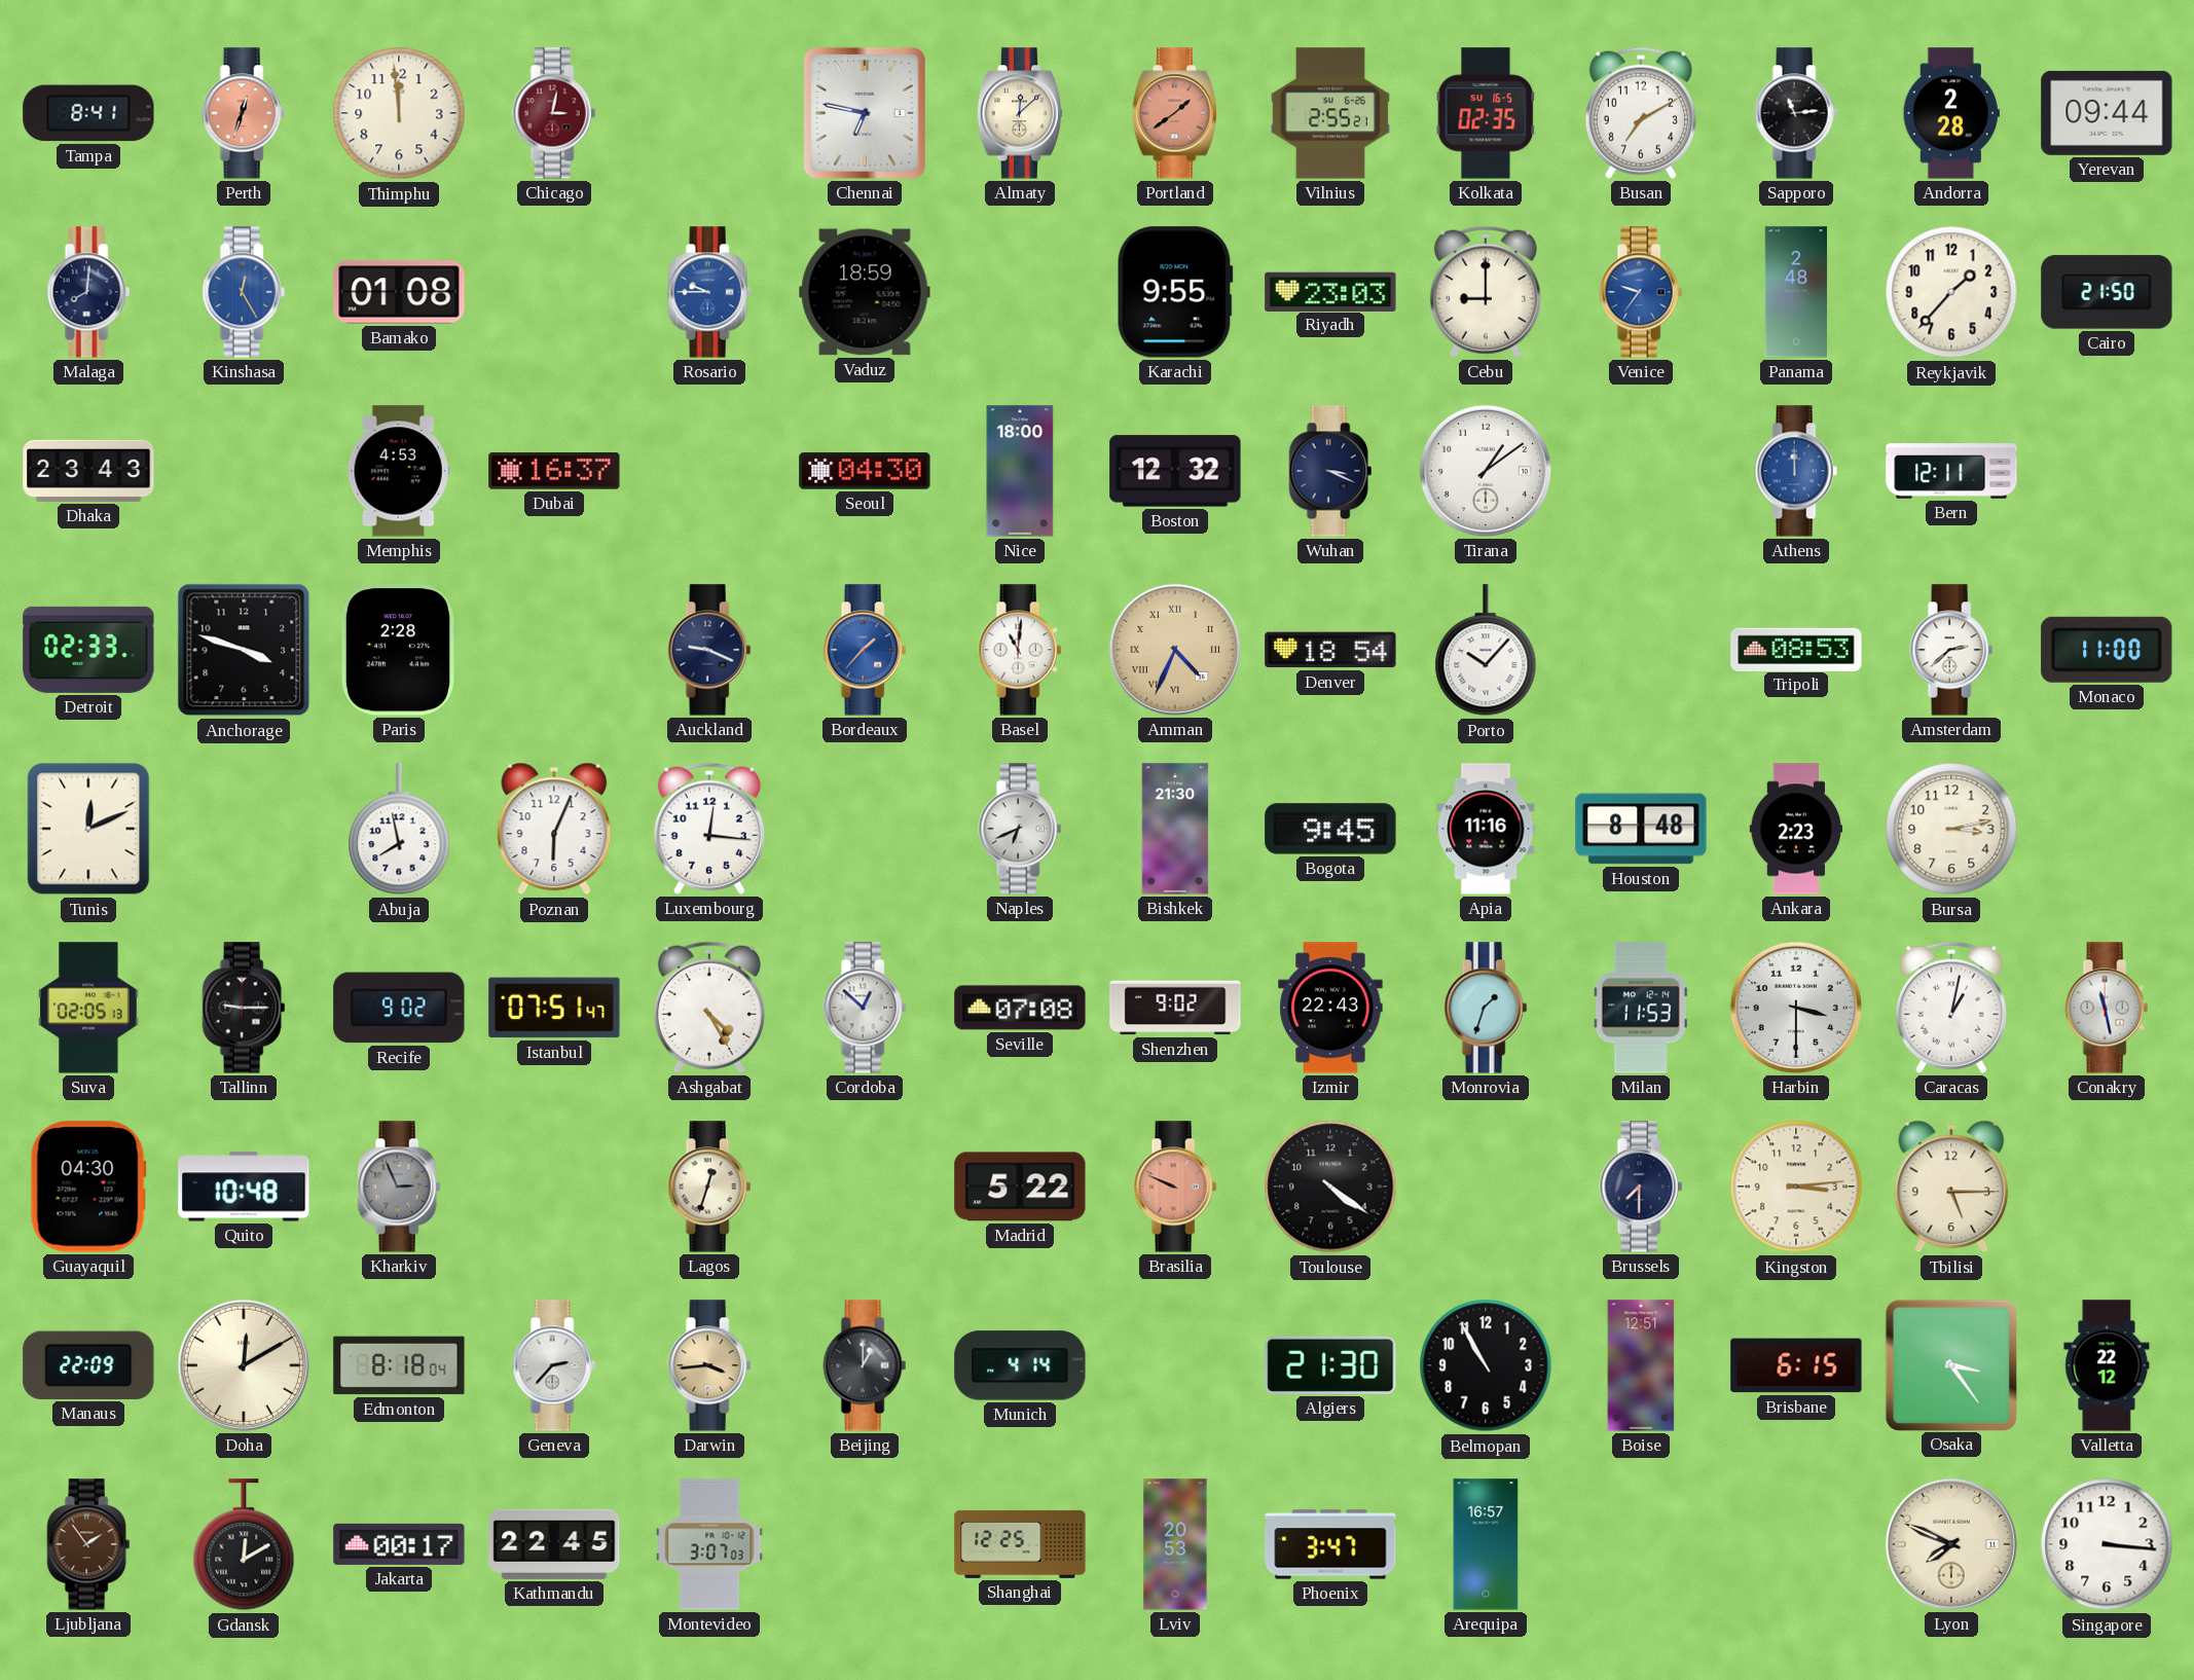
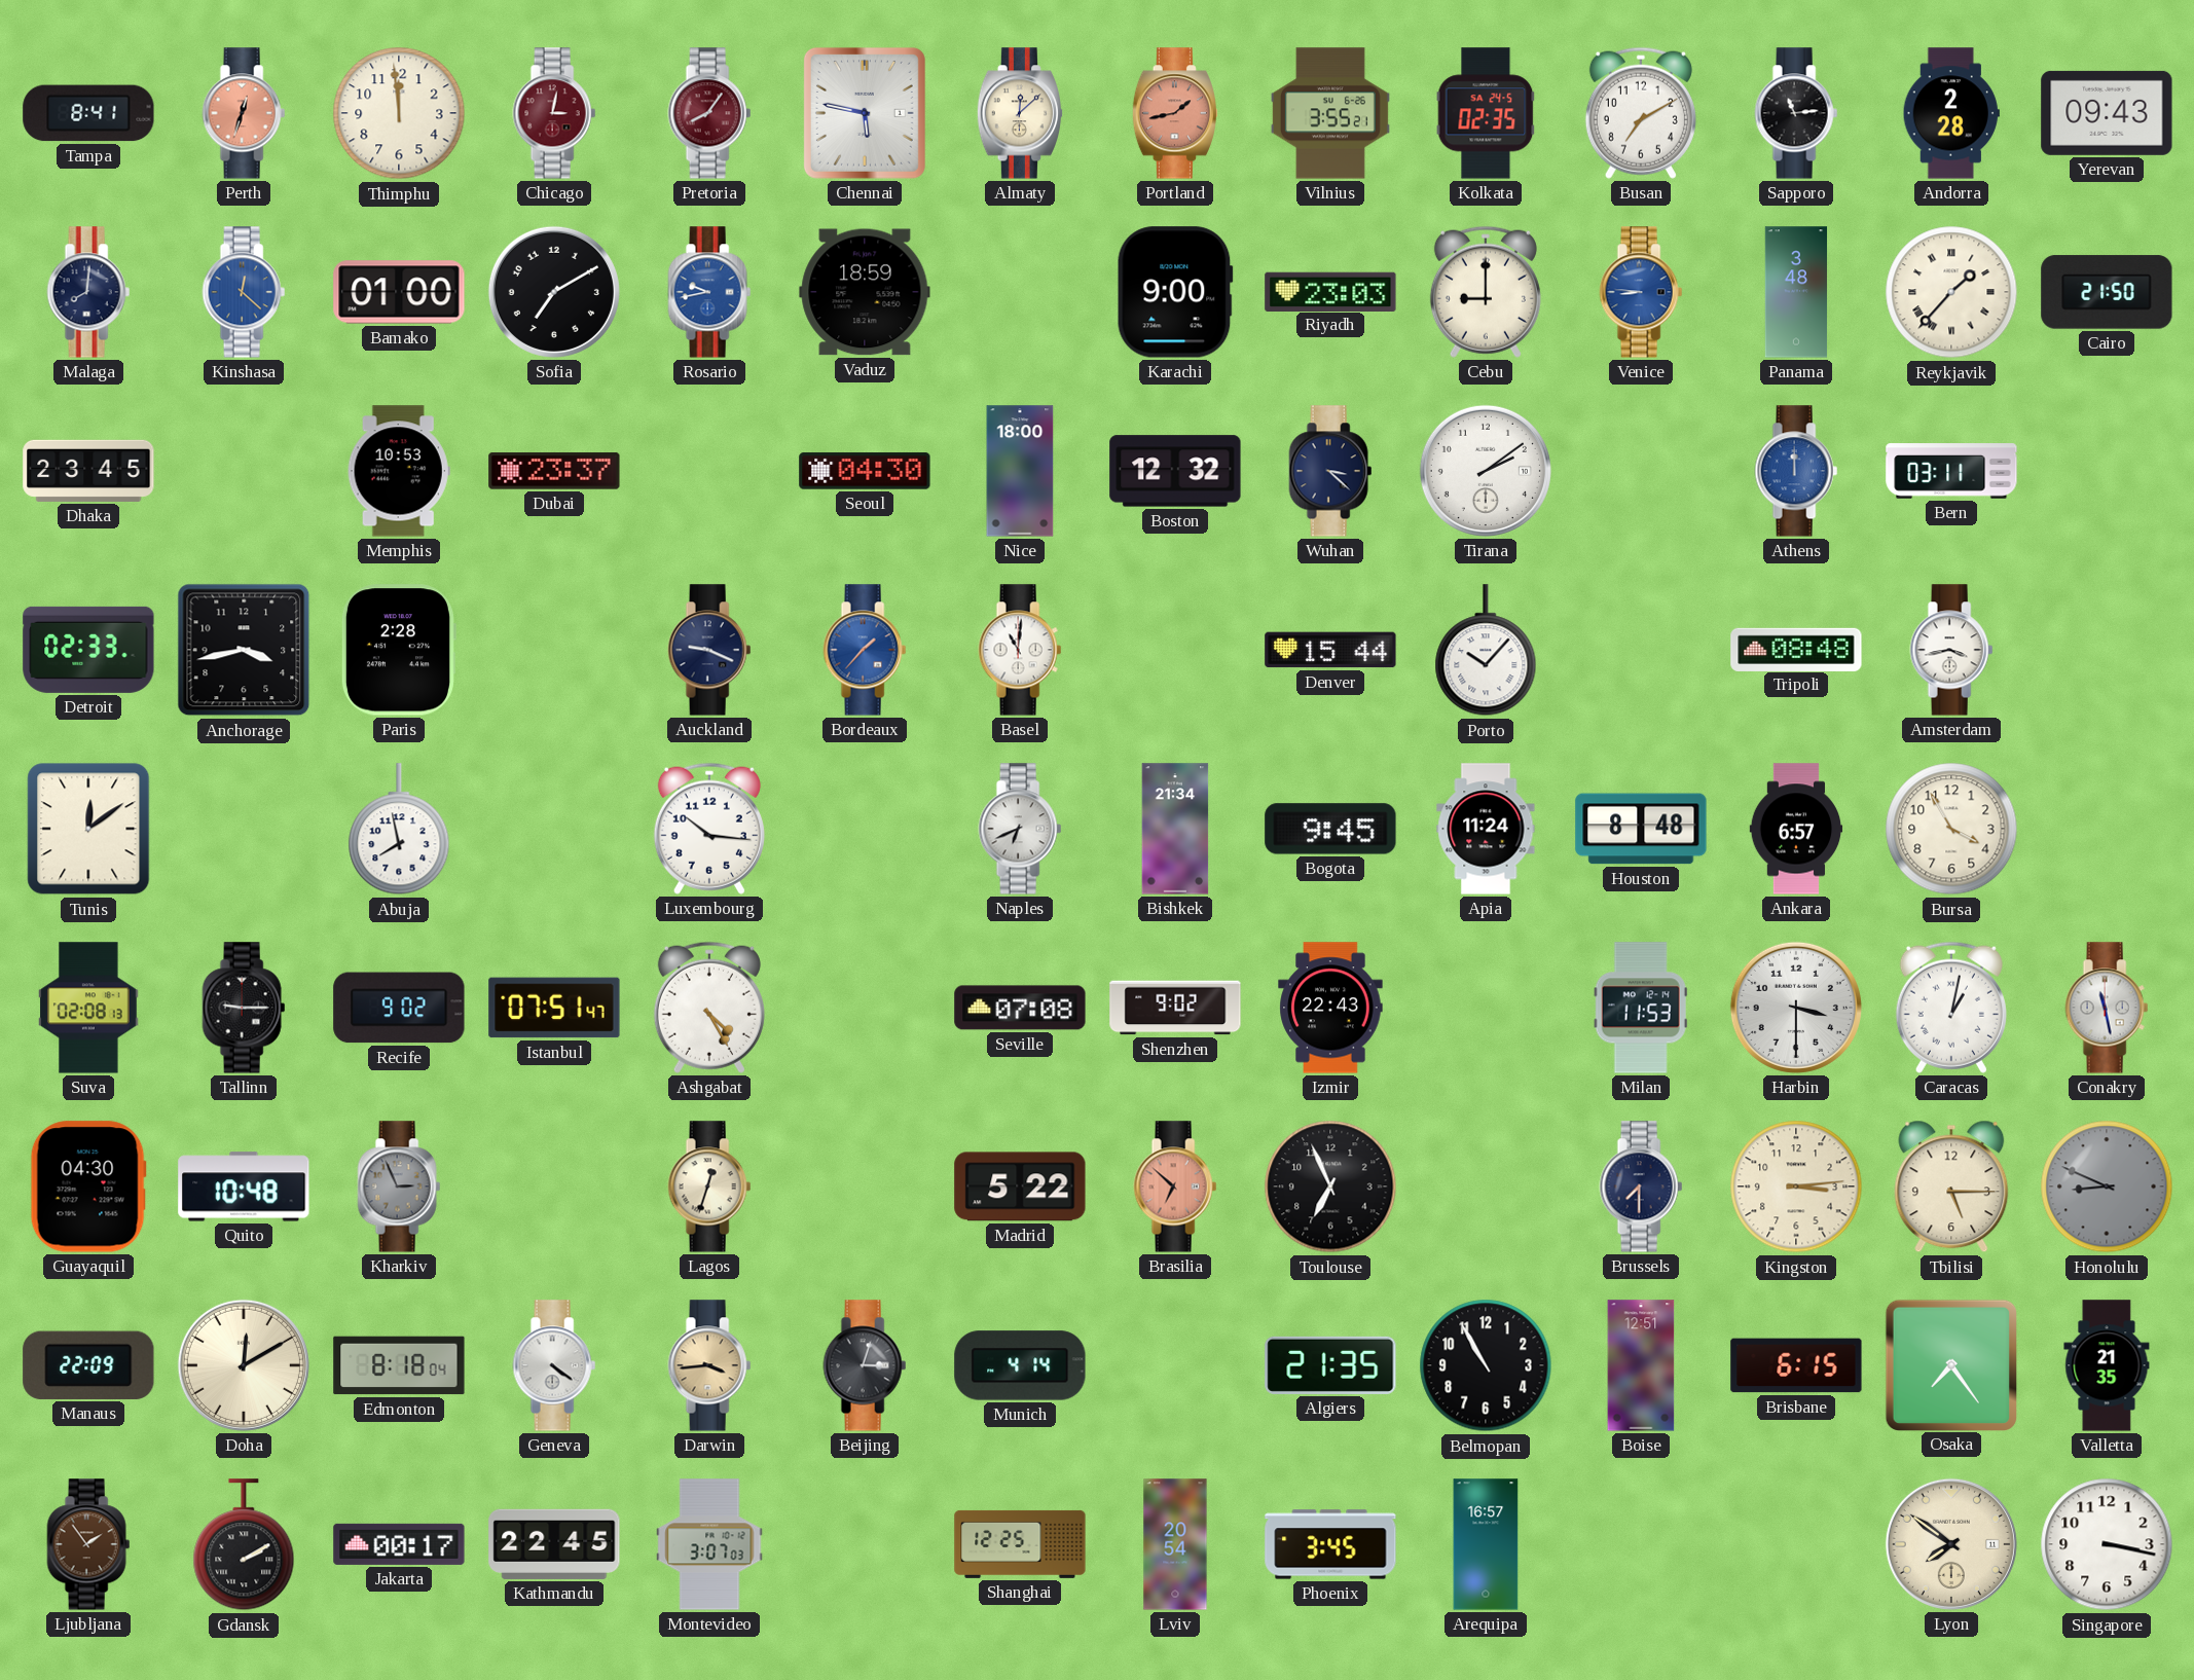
Pretoria: none -> 8:06 (709, 113)
Chennai: 6:47 -> 5:47 (865, 113)
Portland: 1:39 -> 1:43 (1174, 113)
Vilnius: 2:55 -> 3:55 (1330, 113)
Kolkata date: SU 16-5 -> SA 24-5 (1486, 113)
Yerevan: 09:44 -> 09:43 (2107, 113)
Kinshasa: 12:25 -> 12:22 (244, 292)
Bamako: 01:08 -> 01:00 (399, 292)
Sofia: none -> 7:10 (554, 292)
Rosario: 9:45 -> 9:43 (709, 292)
Karachi: 9:55 -> 9:00 (1175, 292)
Venice: 9:36 -> 8:46 (1641, 292)
Panama: 2:48 -> 3:48 (1796, 292)
Reykjavik numerals: Arabic -> Roman (1951, 292)
Dhaka: 23:43 -> 23:45 (88, 471)
Memphis: 4:53 -> 10:53 (399, 471)
Dubai: 16:37 -> 23:37 (554, 471)
Wuhan: 3:19 -> 3:22 (1330, 471)
Tirana: 1:09 -> 2:09 (1486, 471)
Bern: 12:11 -> 03:11 (1951, 471)
Anchorage: 3:48 -> 3:43 (244, 650)
Amman: 4:34 -> none (1175, 650)
Denver: 18:54 -> 15:44 (1330, 650)
Tripoli: 08:53 -> 08:48 (1796, 649)
Amsterdam: 2:38 -> 3:43 (1951, 650)
Monaco: 11:00 -> none (2107, 650)
Tunis: 12:11 -> 12:09 (88, 829)
Poznan: 6:04 -> none (554, 829)
Luxembourg: 12:16 -> 10:16 (709, 829)
Bishkek: 21:30 -> 21:34 (1175, 829)
Apia: 11:16 -> 11:24 (1486, 829)
Ankara: 2:23 -> 6:57 (1796, 829)
Bursa: 3:13 -> 3:55 (1951, 829)
Suva: 02:05 -> 02:08 (88, 1008)
Cordoba: 12:52 -> none (865, 1008)
Monrovia: 1:33 -> none (1486, 1008)
Brasilia: 9:49 -> 6:52 (1175, 1186)
Toulouse: 4:21 -> 6:56 (1330, 1186)
Honolulu: none -> 8:49 (2107, 1186)
Geneva: 2:37 -> 4:21 (554, 1365)
Beijing: 1:00 -> 3:03 (865, 1365)
Algiers: 21:30 -> 21:35 (1330, 1365)
Osaka: 3:24 -> 7:24 (1950, 1364)
Valletta: 22:12 -> 21:35 (2107, 1365)
Gdansk: 12:10 -> 2:10 (244, 1545)
Lviv: 20:53 -> 20:54 (1175, 1544)
Phoenix: 3:47 -> 3:45 (1330, 1544)
Lyon: 7:49 -> 7:51 (1951, 1544)
Singapore: 3:16 -> 3:17 (2107, 1544)
